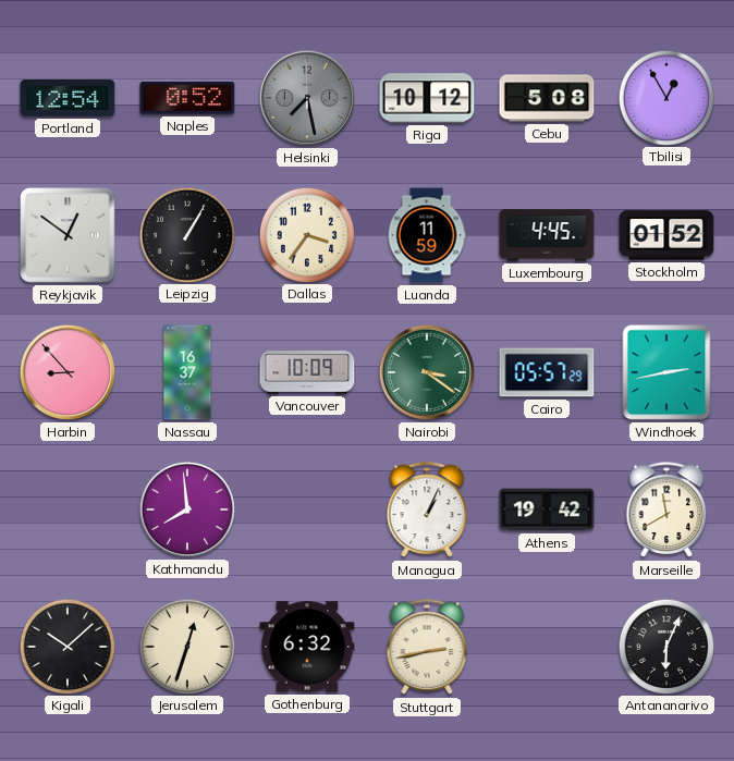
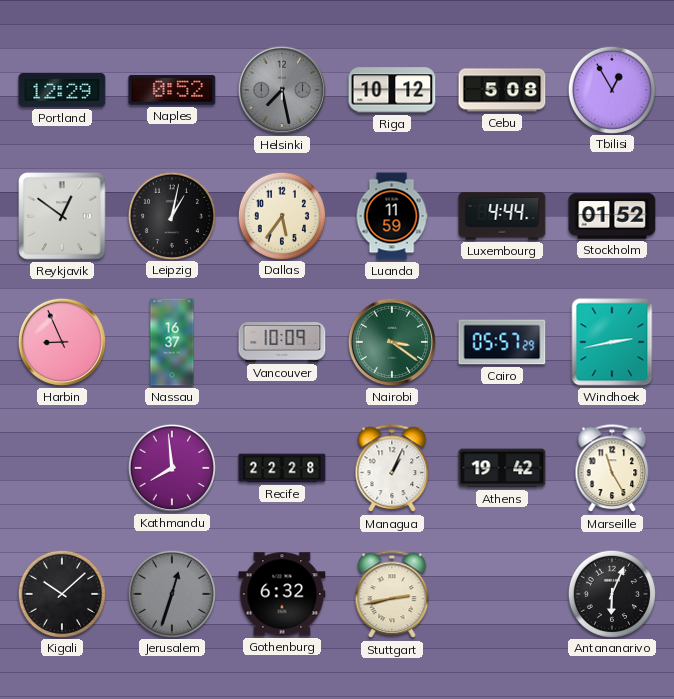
Portland: 12:54 -> 12:29 (62, 90)
Leipzig: 1:05 -> 1:02 (171, 215)
Dallas: 3:36 -> 5:36 (281, 215)
Luxembourg: 4:45 -> 4:44 (502, 216)
Harbin: 8:53 -> 8:56 (62, 342)
Recife: none -> 22:28 (282, 468)
Marseille: 11:40 -> 11:25 (612, 469)
Jerusalem dial: cream -> grey (171, 593)
